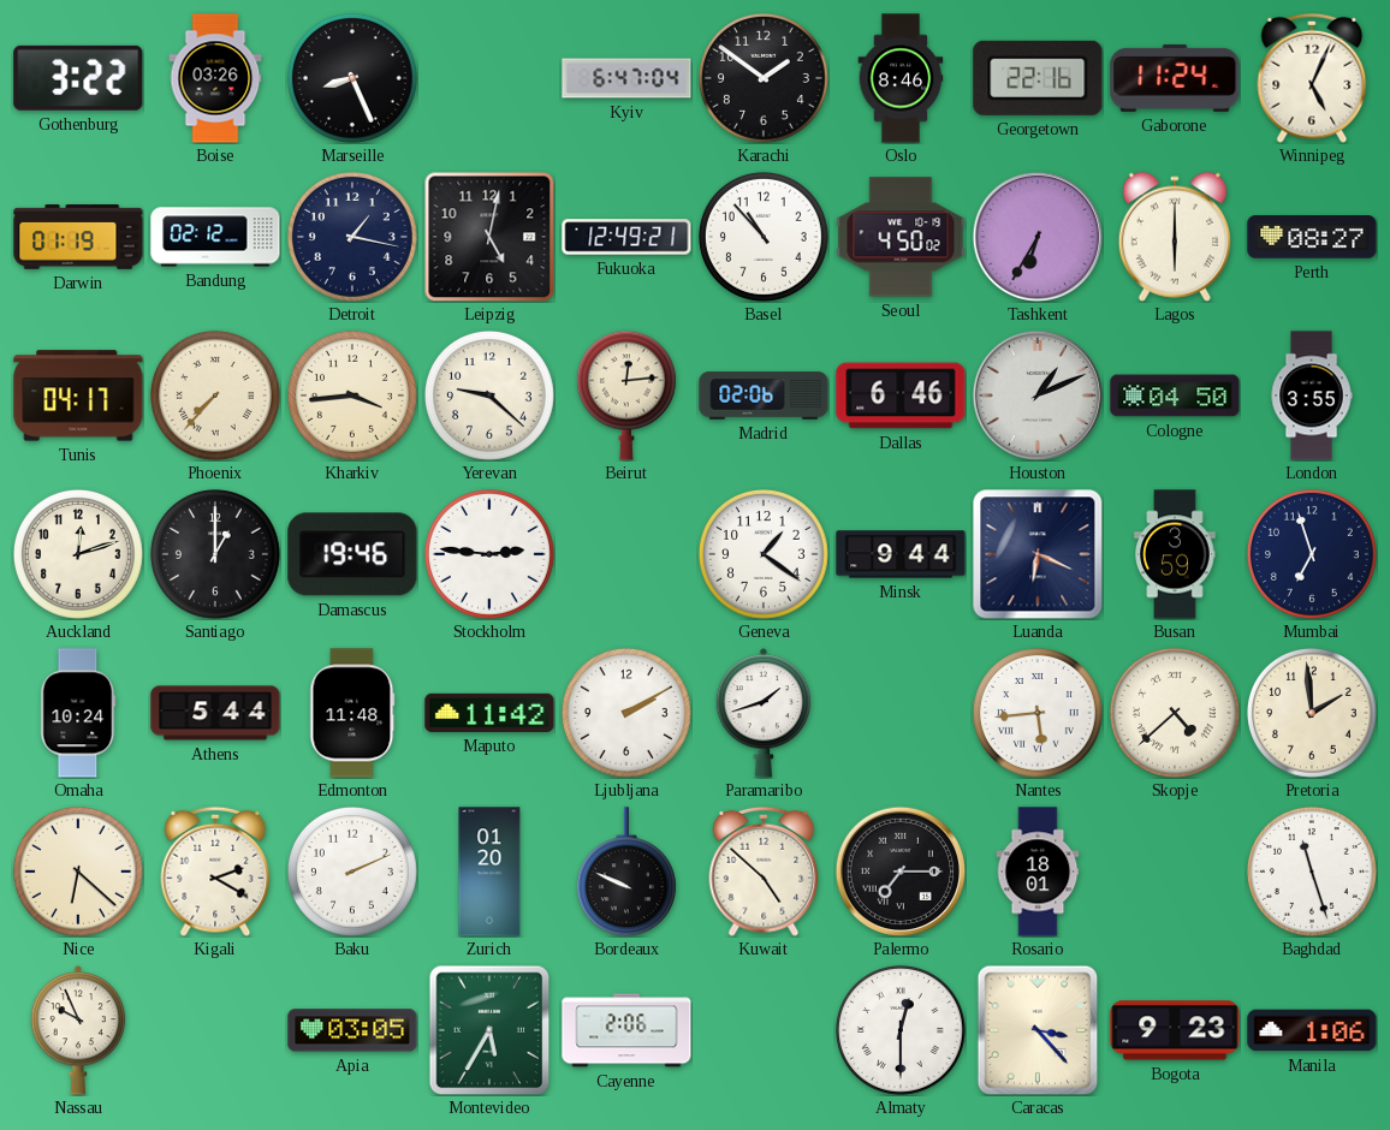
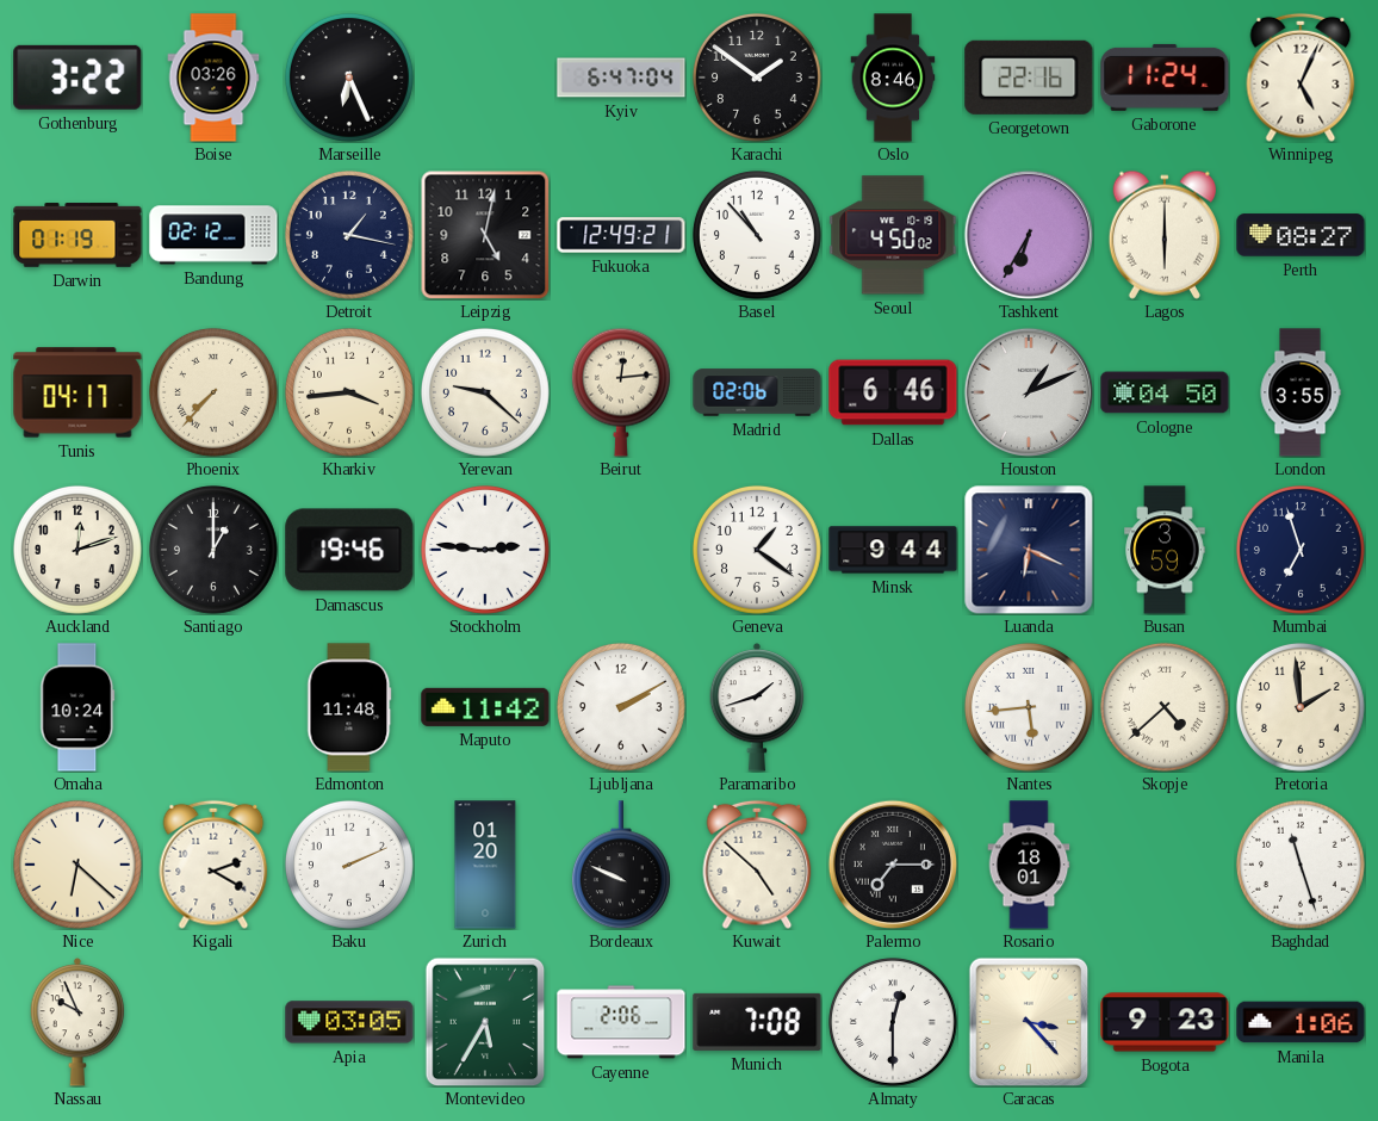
Marseille: 8:26 -> 6:26 (349, 78)
Athens: 5:44 -> none (215, 713)
Munich: none -> 7:08 (757, 1022)
